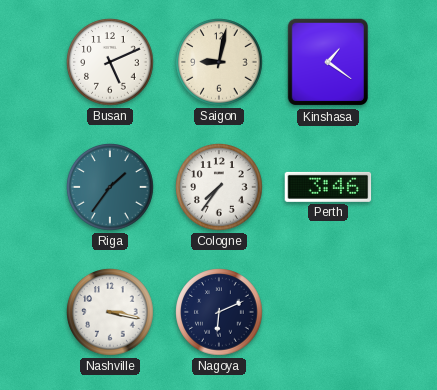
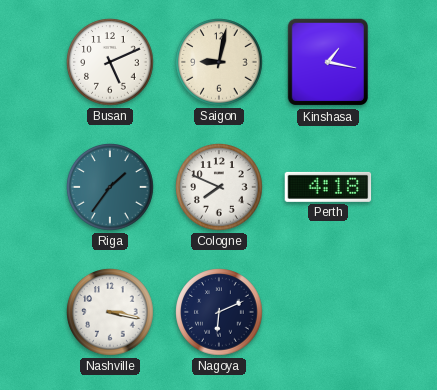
Kinshasa: 1:21 -> 1:17 (327, 62)
Cologne: 7:36 -> 7:49 (219, 187)
Perth: 3:46 -> 4:18 (328, 187)
